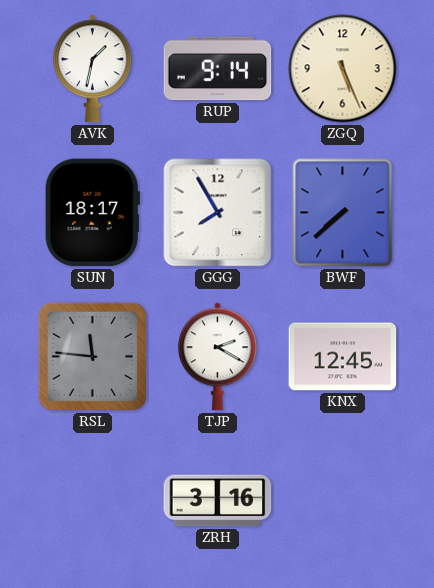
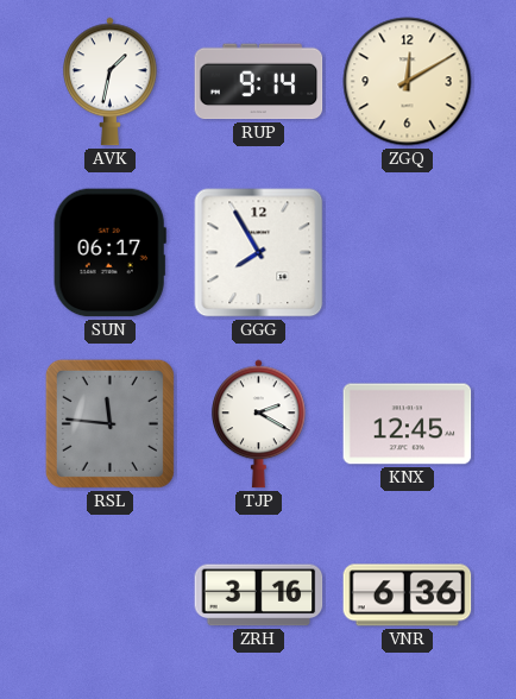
ZGQ: 5:26 -> 12:10 (408, 82)
SUN: 18:17 -> 06:17 (109, 253)
BWF: 7:38 -> none (343, 213)
VNR: none -> 6:36 (408, 596)
